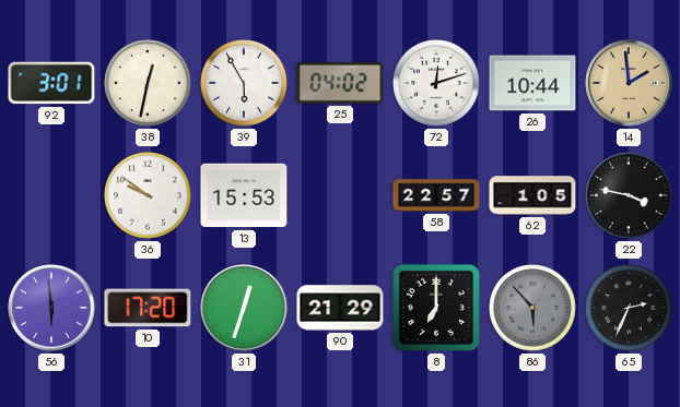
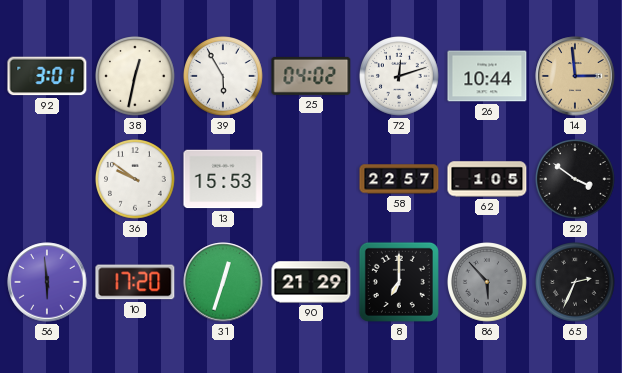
14: 1:59 -> 2:59 (575, 76)
22: 3:47 -> 3:51 (576, 180)
